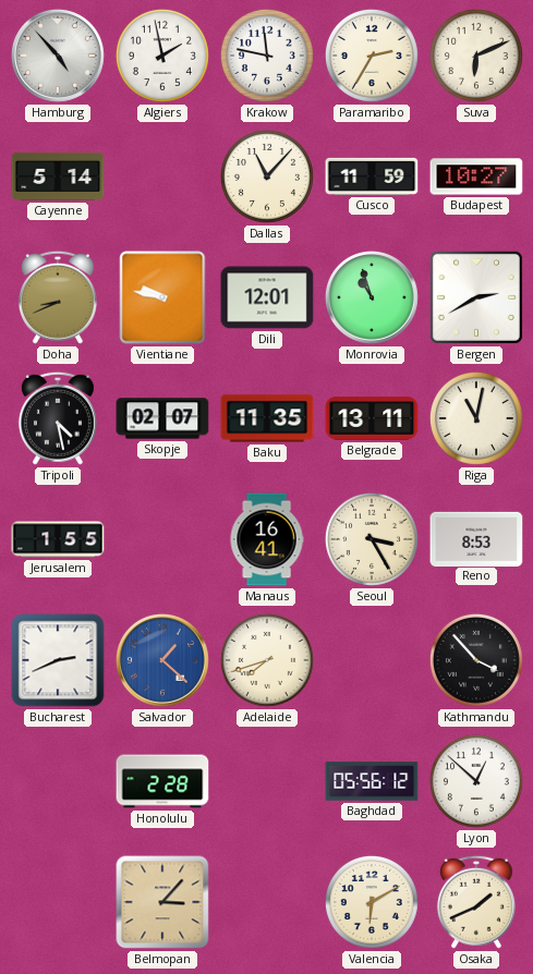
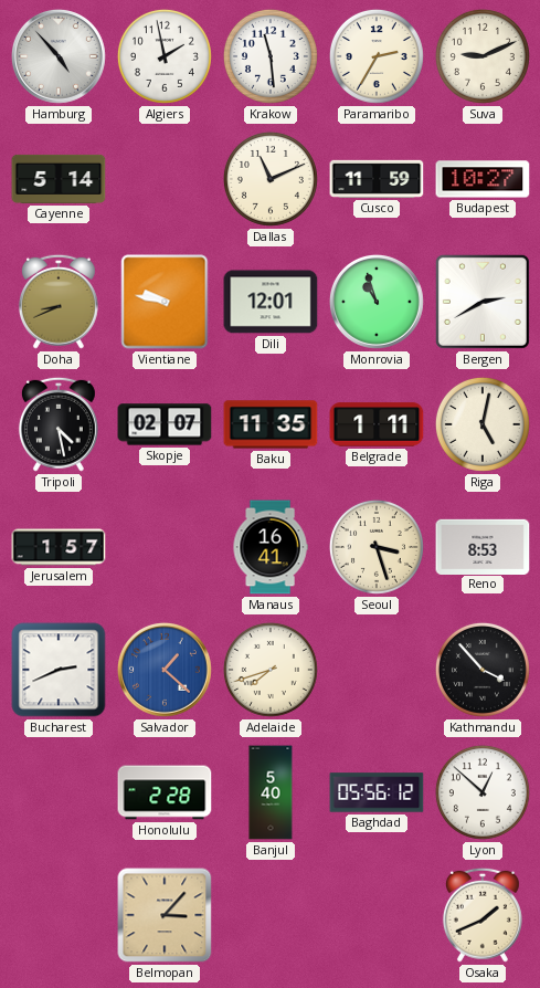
Krakow: 11:47 -> 11:29 (271, 56)
Suva: 6:11 -> 9:11 (483, 56)
Dallas: 11:07 -> 11:11 (271, 179)
Belgrade: 13:11 -> 1:11 (377, 424)
Riga: 11:02 -> 5:02 (483, 424)
Jerusalem: 1:55 -> 1:57 (59, 547)
Seoul: 3:25 -> 3:27 (377, 547)
Banjul: none -> 5:40 (271, 792)
Valencia: 6:10 -> none (372, 902)
